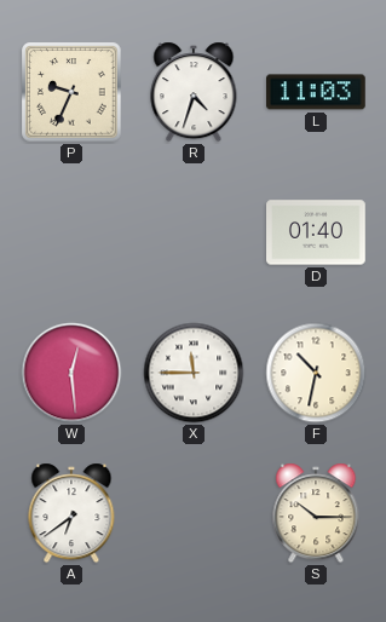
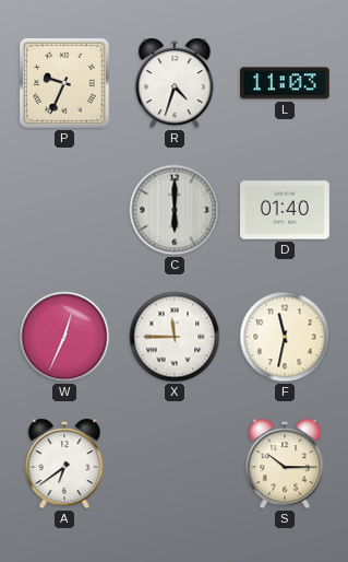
C: none -> 6:00 (175, 210)
W: 12:29 -> 12:34 (64, 337)
F: 10:32 -> 11:32 (285, 337)
